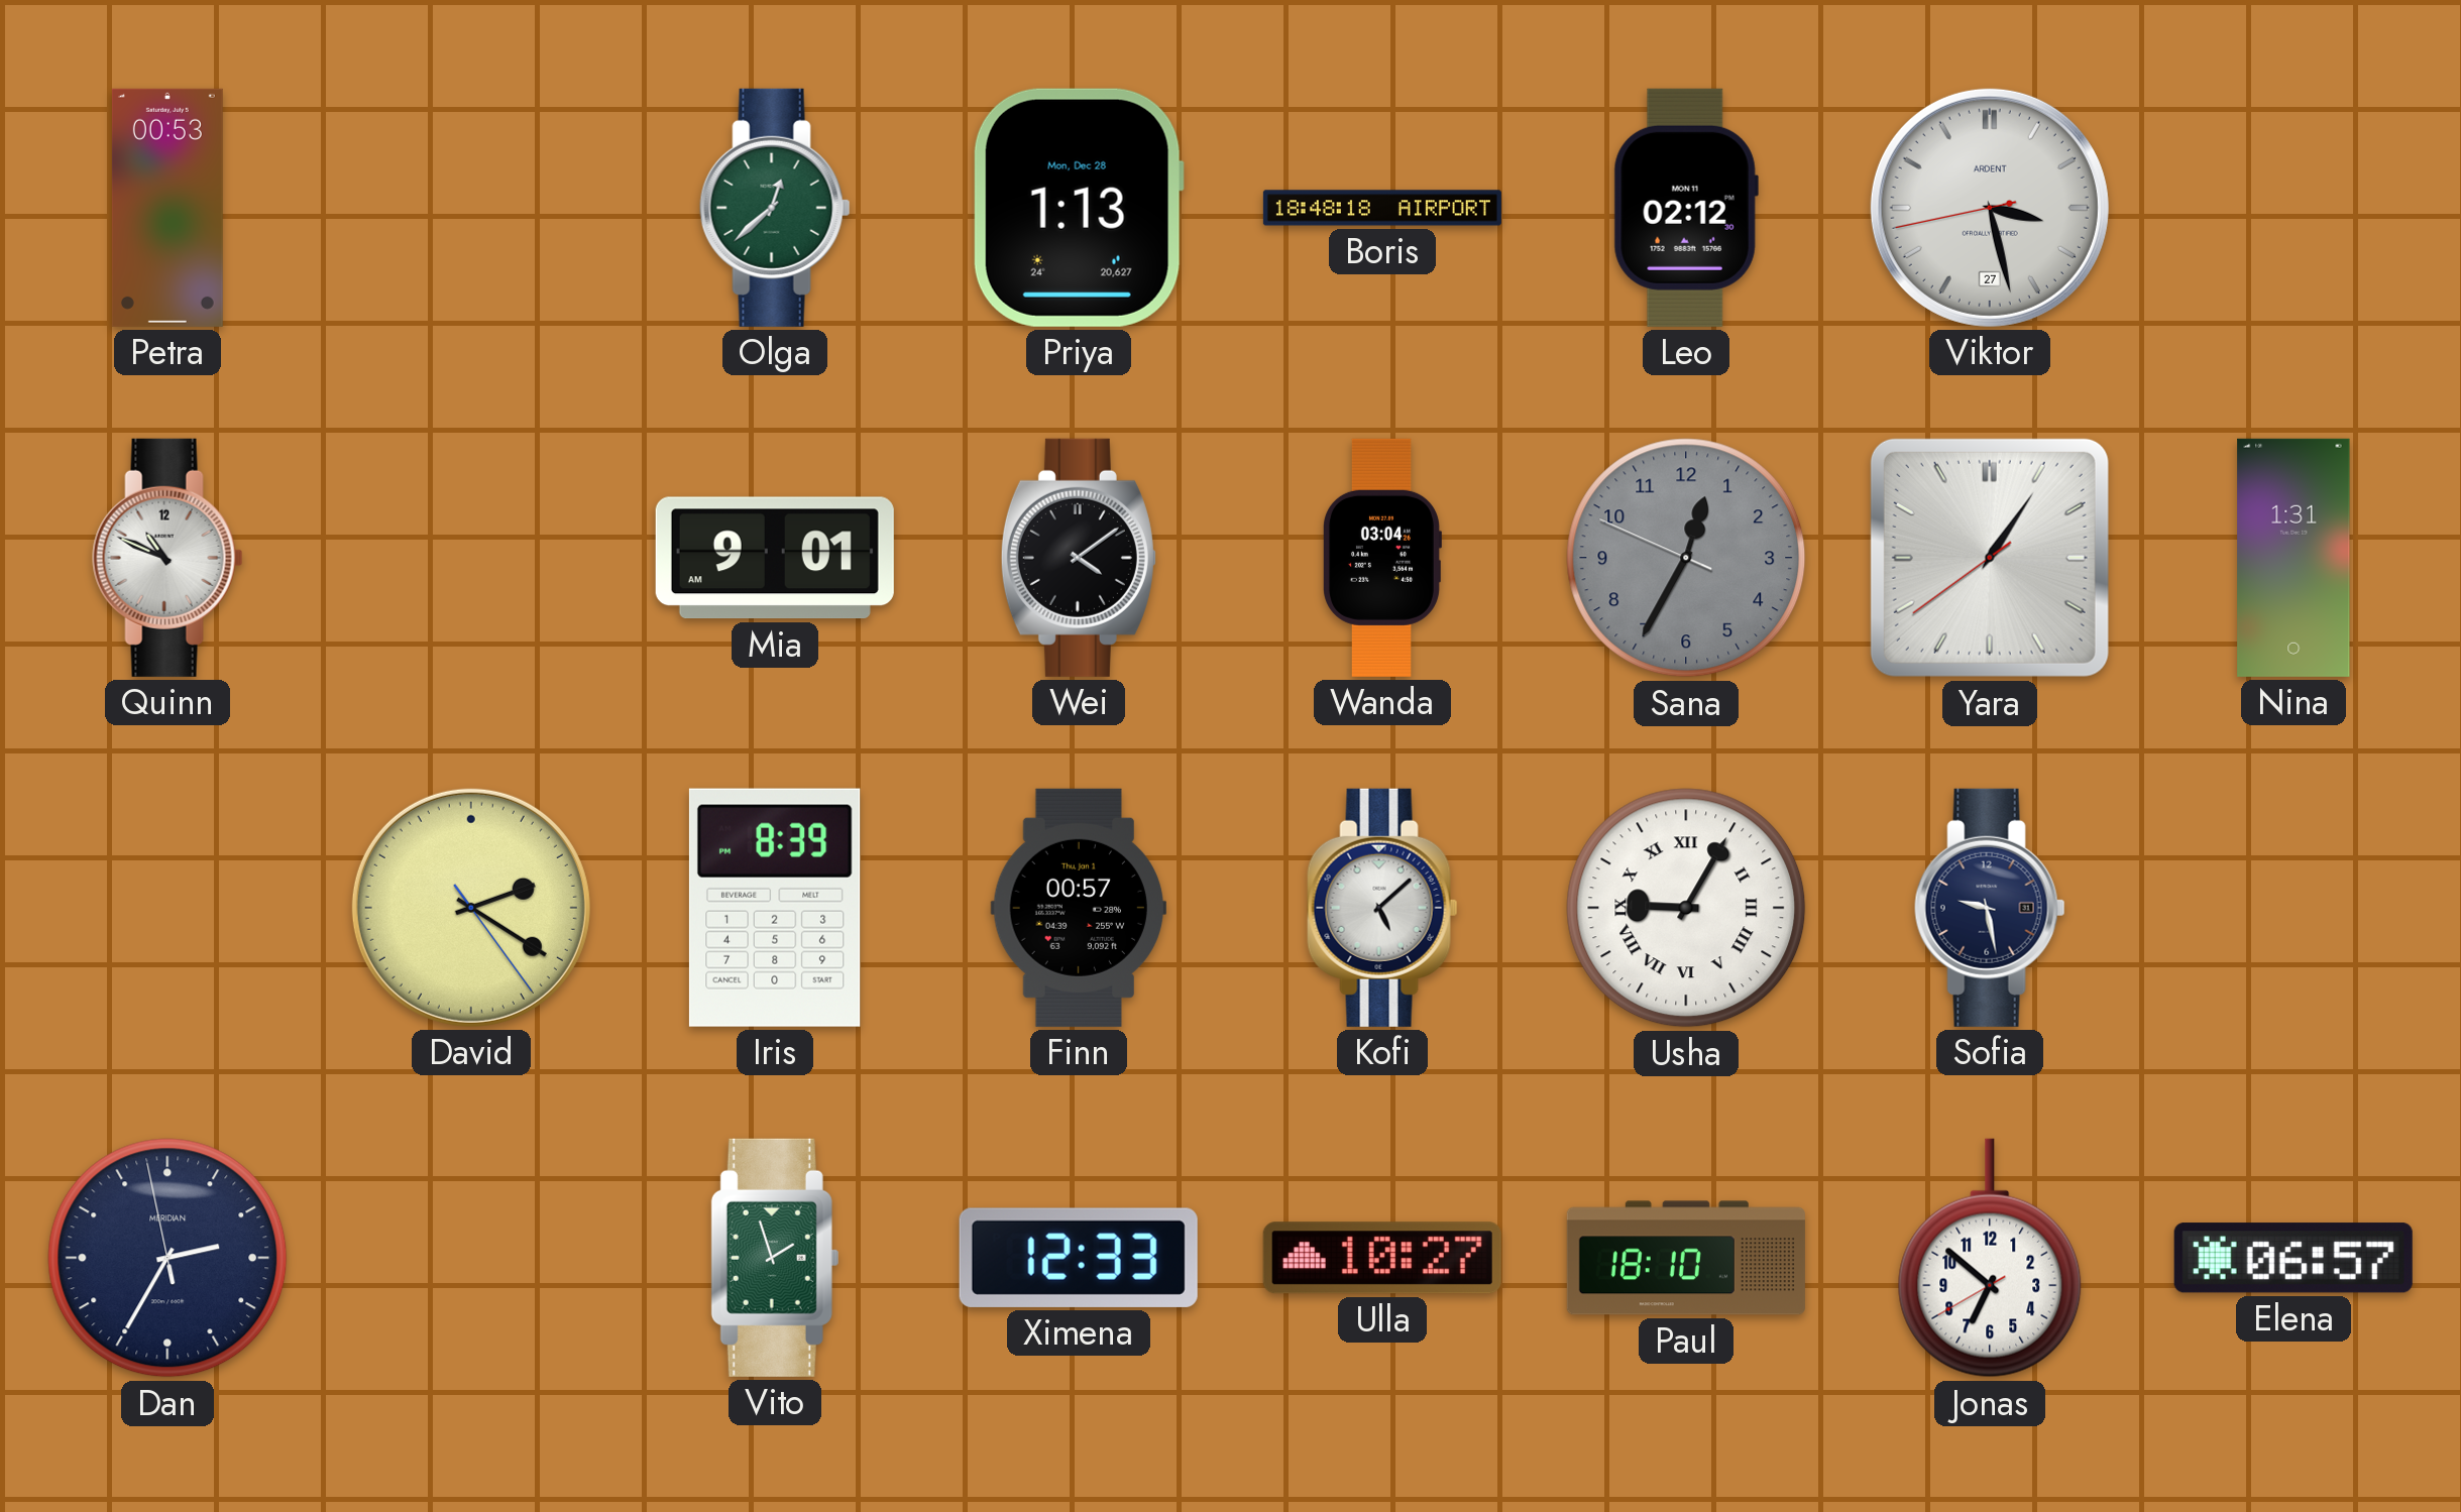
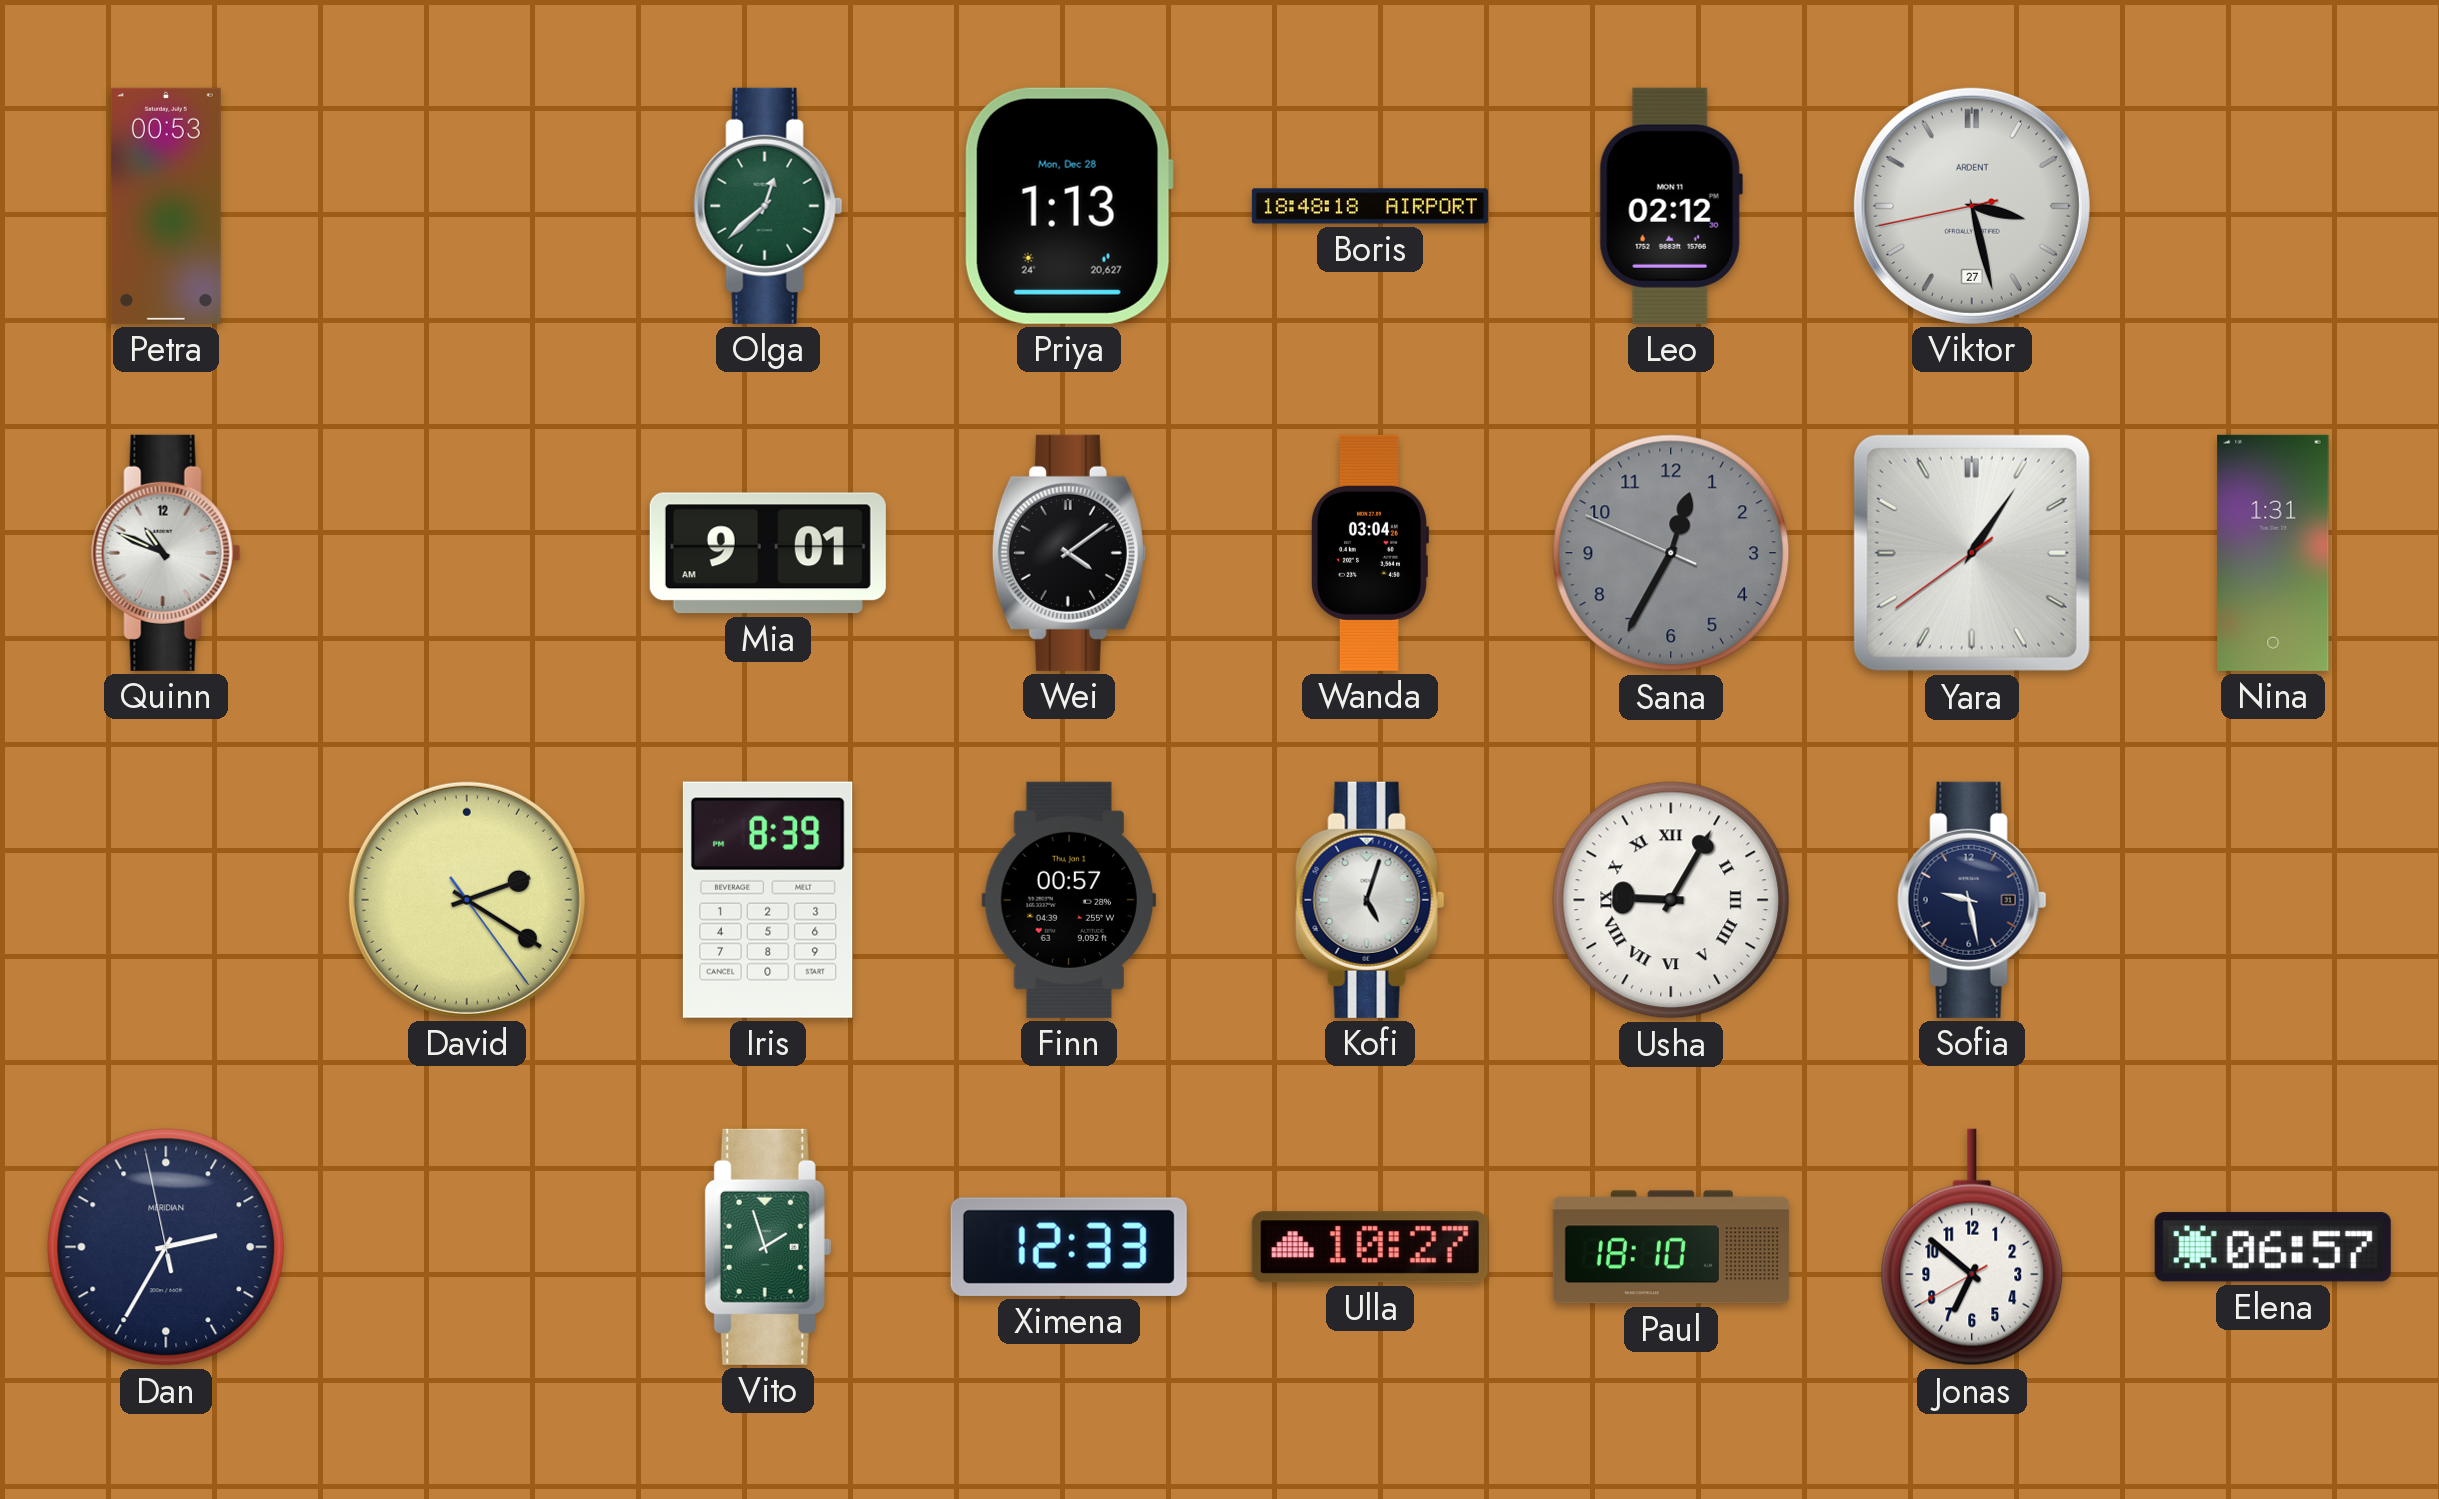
Kofi: 5:08 -> 5:03 (1370, 900)
